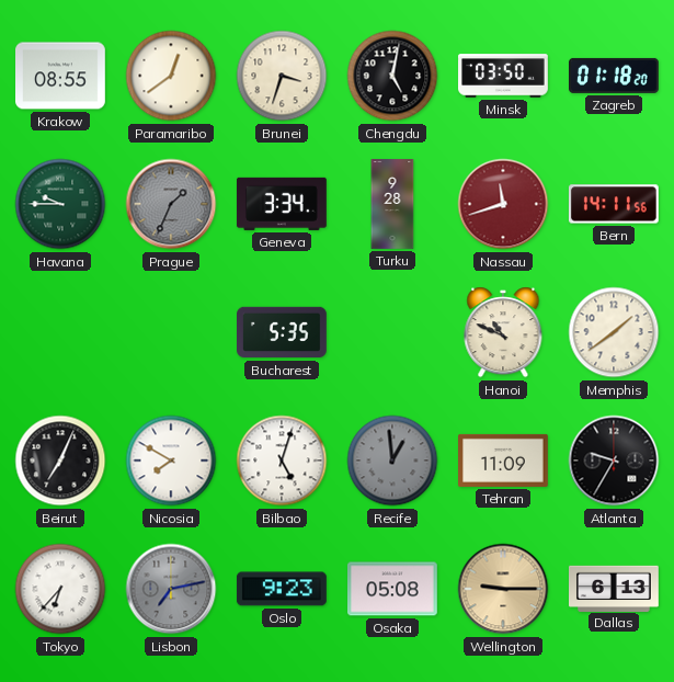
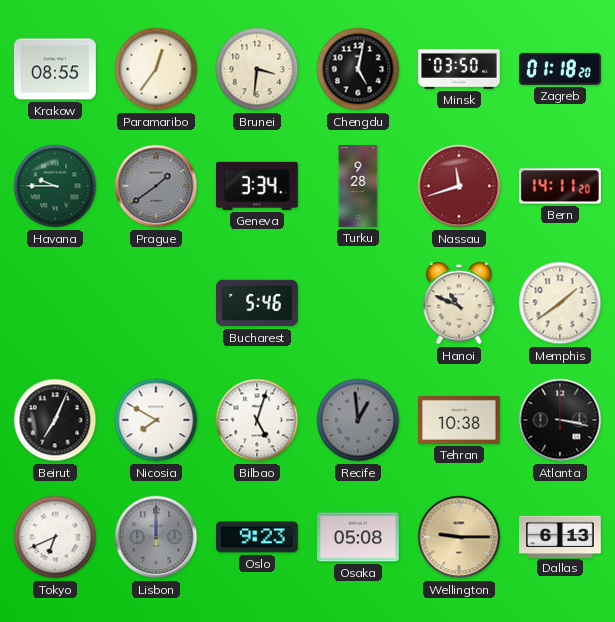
Paramaribo: 12:39 -> 12:36 (156, 69)
Brunei: 3:33 -> 3:31 (257, 69)
Prague: 1:34 -> 1:39 (156, 186)
Bern: 14:11:56 -> 14:11:20 (560, 186)
Bucharest: 5:35 -> 5:46 (258, 303)
Tehran: 11:09 -> 10:38 (460, 420)
Atlanta: 9:35 -> 3:17 (560, 420)
Tokyo: 6:37 -> 6:41 (55, 537)
Lisbon: 7:13 -> 12:00 (156, 537)
